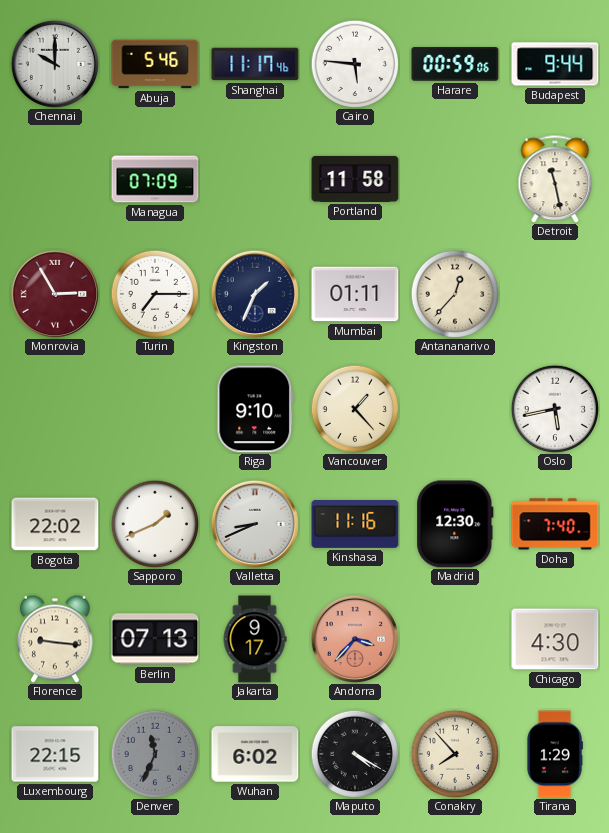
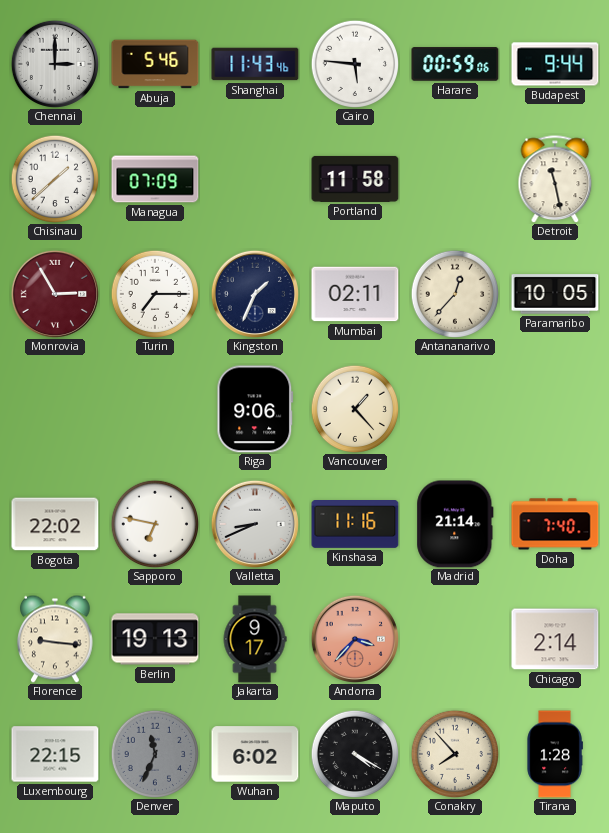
Chennai: 10:00 -> 3:00 (55, 64)
Shanghai: 11:17 -> 11:43 (255, 64)
Chisinau: none -> 1:38 (54, 178)
Mumbai: 01:11 -> 02:11 (355, 294)
Paramaribo: none -> 10:05 (555, 294)
Riga: 9:10 -> 9:06 (255, 409)
Oslo: 5:43 -> none (554, 408)
Sapporo: 1:41 -> 6:47 (154, 523)
Madrid: 12:30 -> 21:14 (455, 524)
Berlin: 07:13 -> 19:13 (155, 639)
Chicago: 4:30 -> 2:14 (555, 639)
Tirana: 1:29 -> 1:28 (555, 754)
